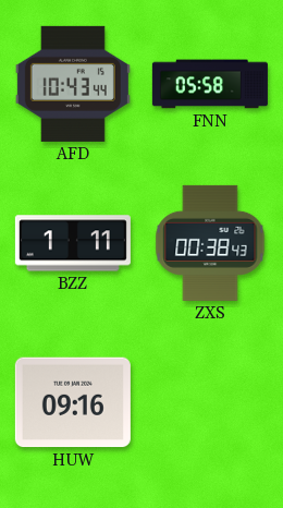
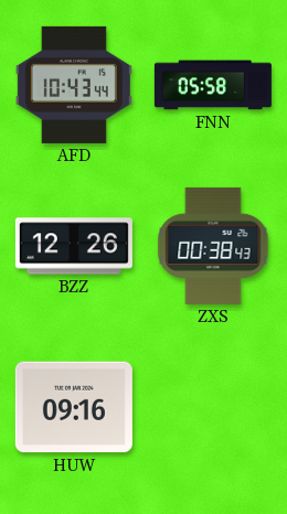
BZZ: 1:11 -> 12:26 (74, 246)
